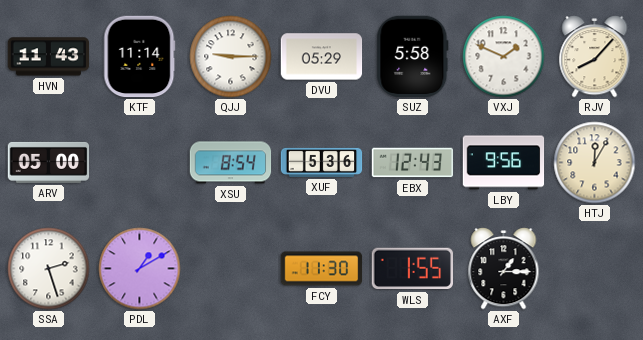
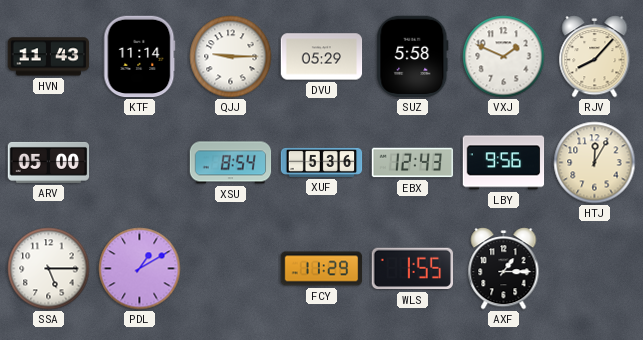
SSA: 2:27 -> 5:15 (49, 269)
FCY: 11:30 -> 11:29 (322, 269)
